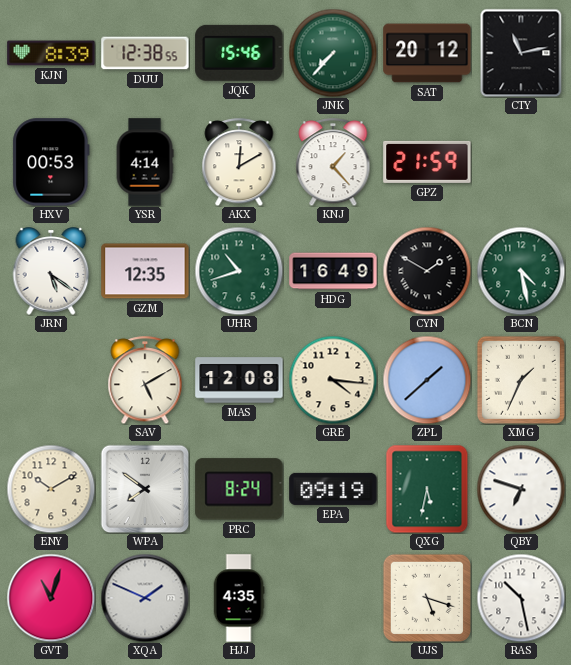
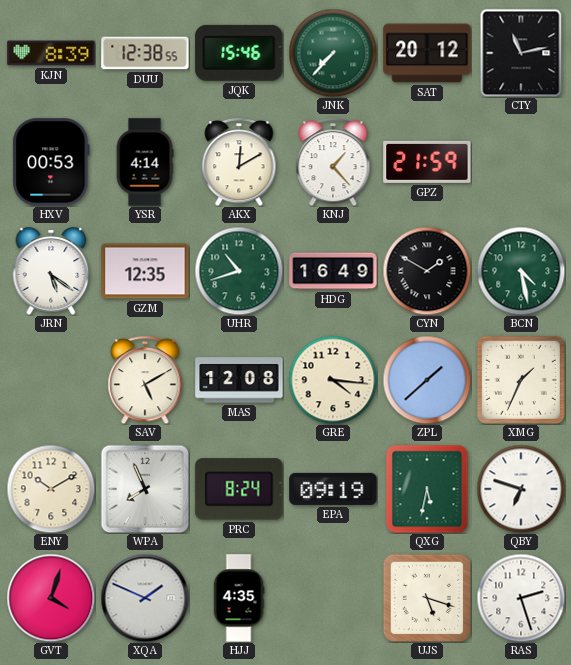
WPA: 7:51 -> 7:56 (145, 489)
GVT: 11:03 -> 4:03 (51, 598)
RAS: 10:28 -> 2:27 (521, 598)
